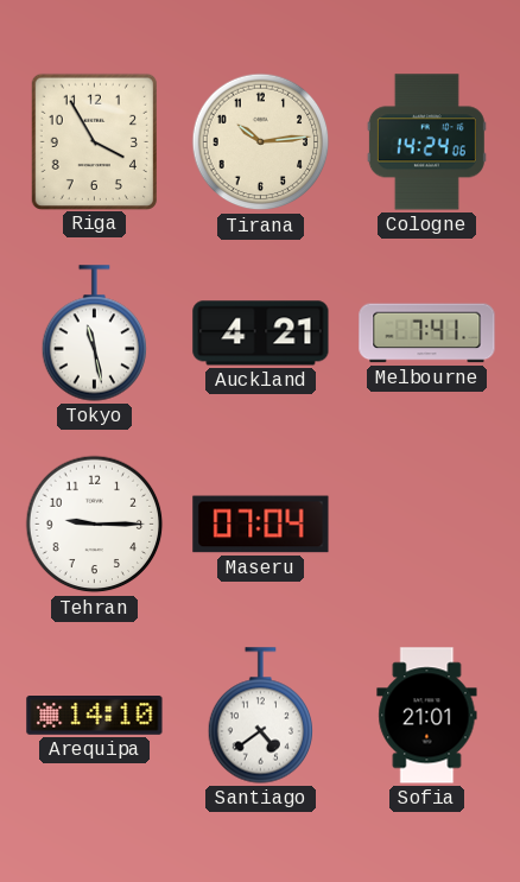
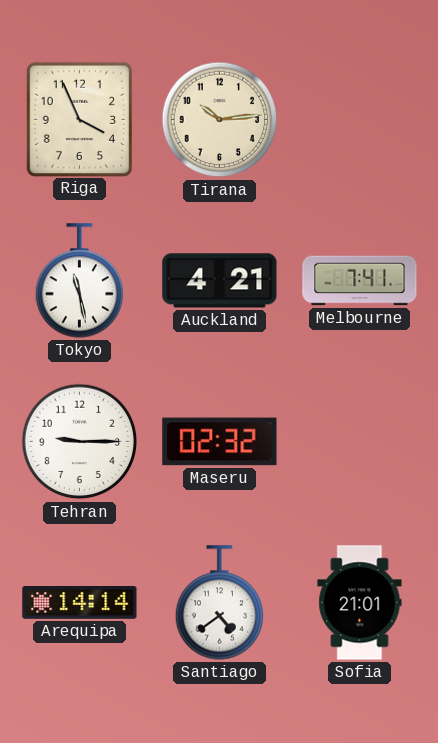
Riga: 3:55 -> 3:56 (79, 119)
Cologne: 14:24 -> none (426, 142)
Maseru: 07:04 -> 02:32 (220, 442)
Arequipa: 14:10 -> 14:14 (80, 603)
